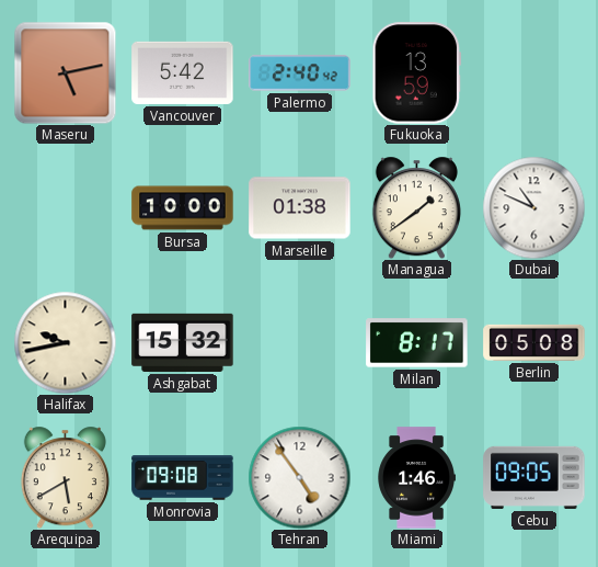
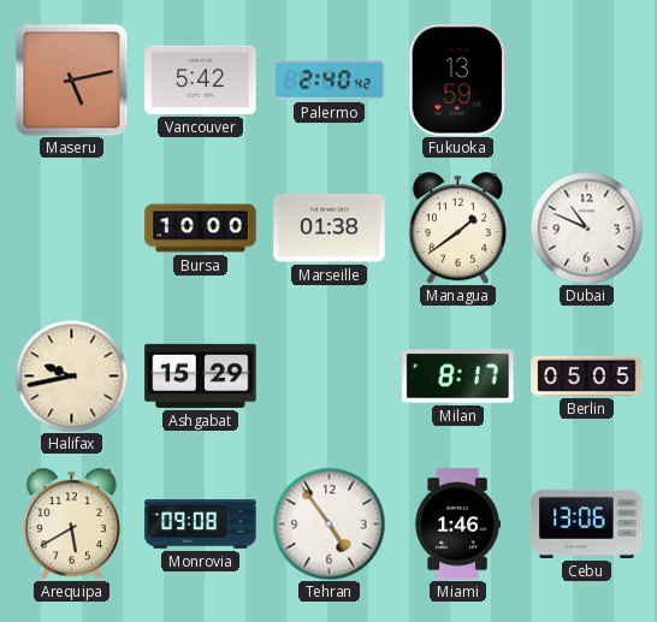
Ashgabat: 15:32 -> 15:29 (201, 375)
Berlin: 05:08 -> 05:05 (587, 375)
Cebu: 09:05 -> 13:06 (587, 523)
